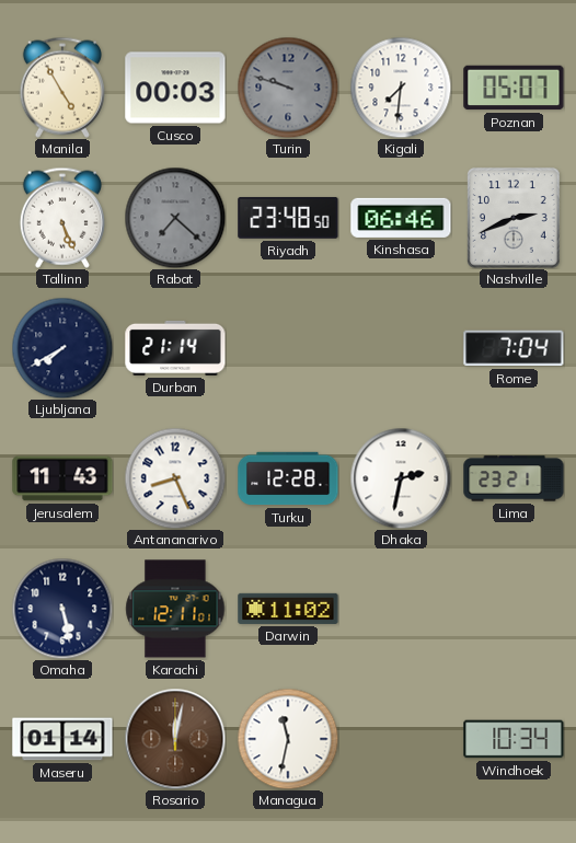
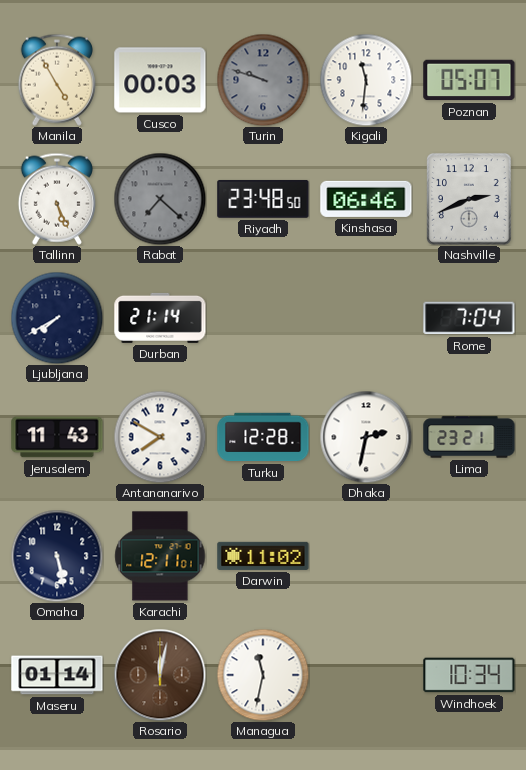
Kigali: 7:31 -> 11:31 (366, 80)
Antananarivo: 8:26 -> 7:50 (160, 437)
